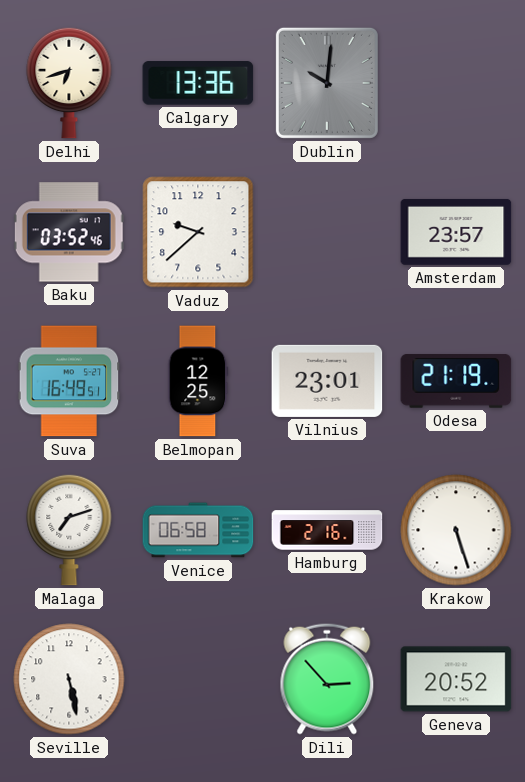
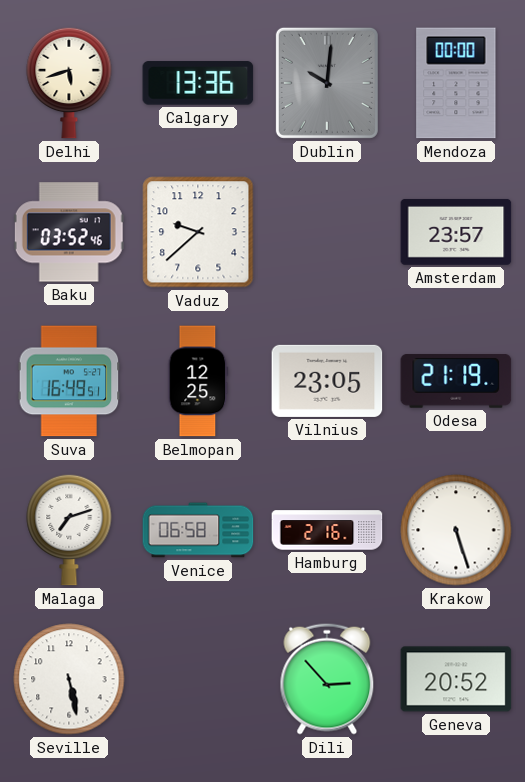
Delhi: 6:42 -> 5:42 (69, 83)
Mendoza: none -> 00:00 (456, 83)
Vilnius: 23:01 -> 23:05 (327, 381)
